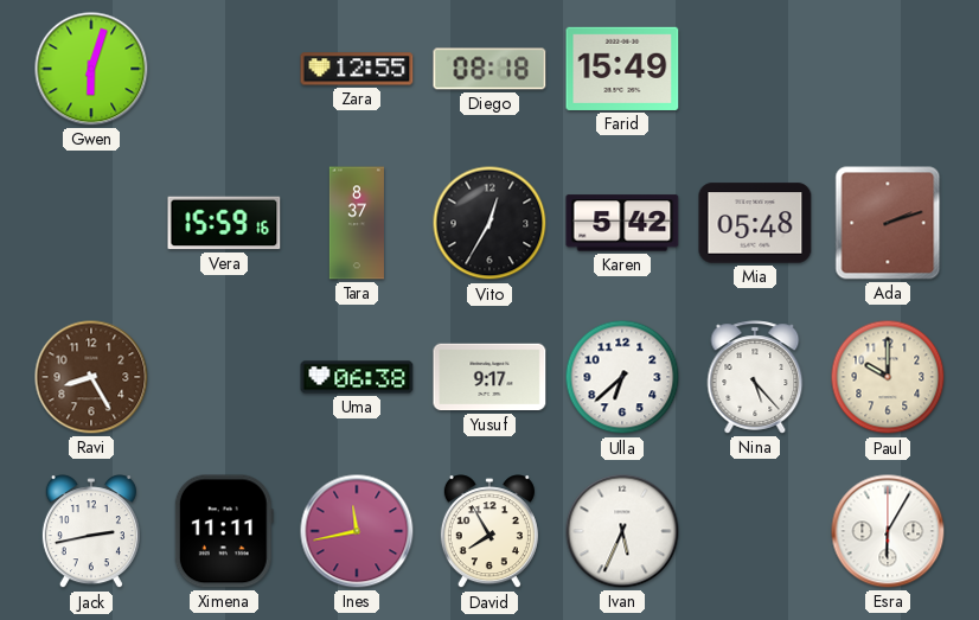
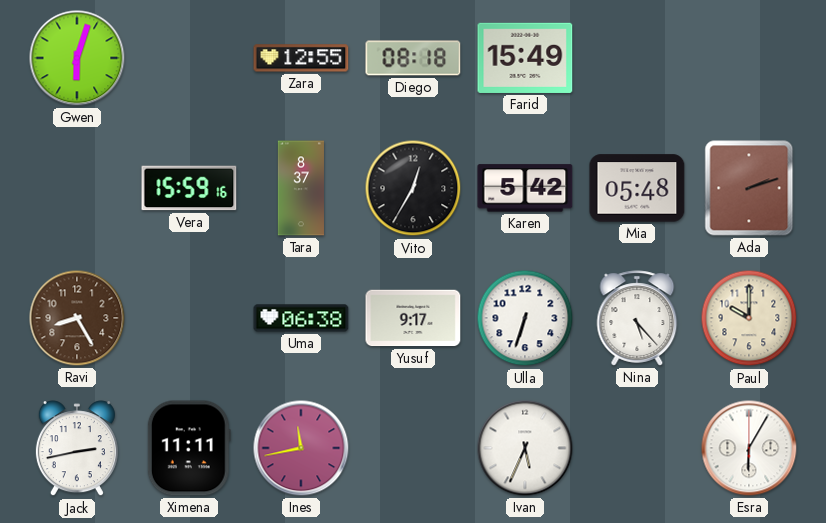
Ulla: 6:38 -> 6:33 (525, 318)
David: 7:55 -> none (489, 532)
